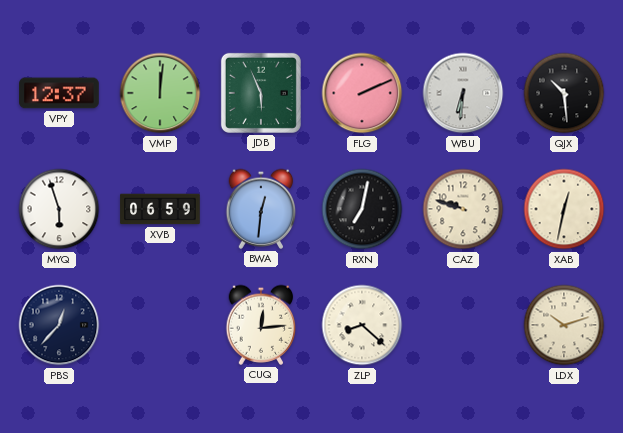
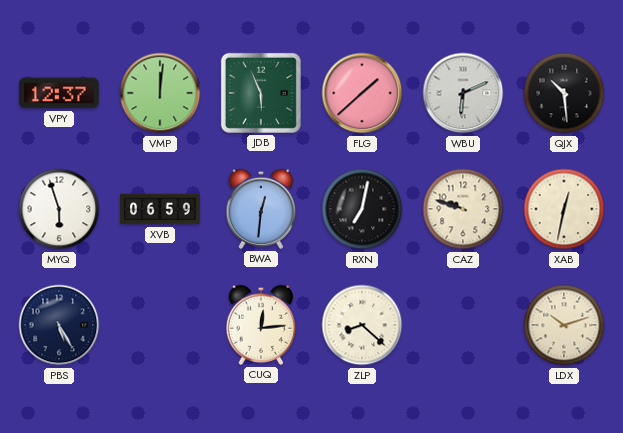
FLG: 2:11 -> 1:38 (362, 93)
WBU: 6:31 -> 6:11 (463, 93)
PBS: 12:37 -> 5:25 (59, 325)
